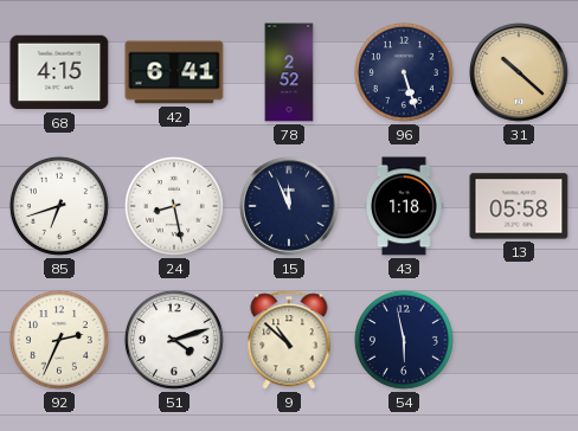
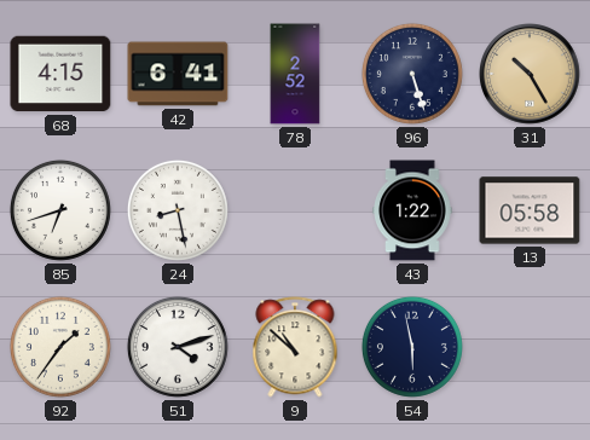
31: 10:22 -> 10:25 (531, 75)
15: 11:56 -> none (290, 207)
43: 1:18 -> 1:22 (412, 210)
92: 2:34 -> 1:36 (60, 347)
